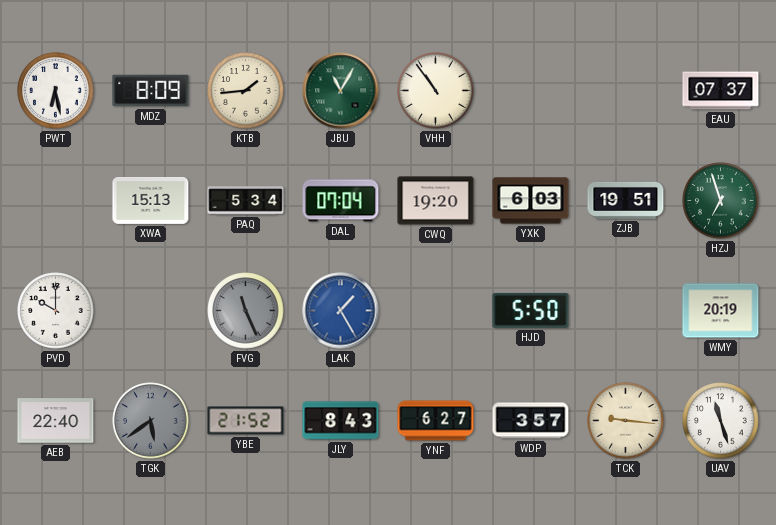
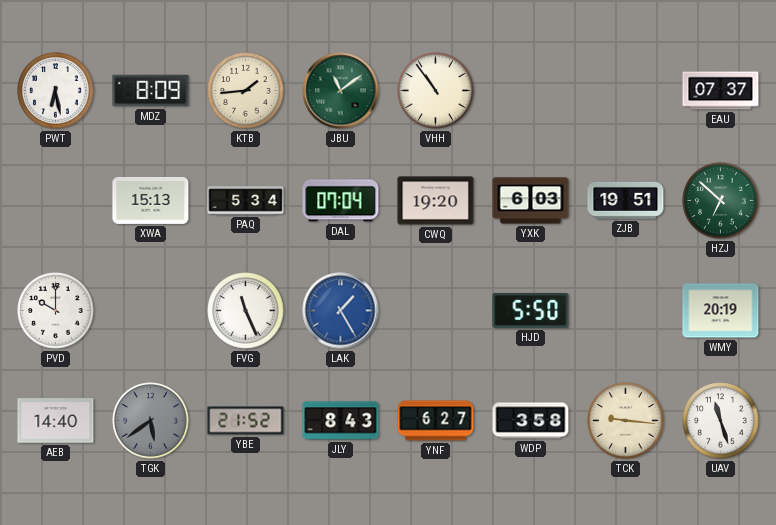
JBU: 11:05 -> 11:09 (341, 91)
HZJ: 6:57 -> 6:52 (721, 201)
FVG dial: grey -> white (246, 311)
AEB: 22:40 -> 14:40 (56, 421)
WDP: 3:57 -> 3:58 (531, 421)
